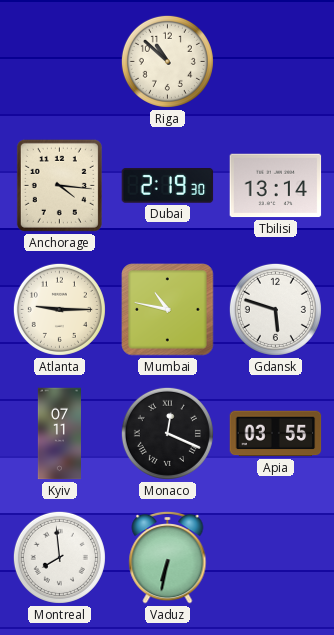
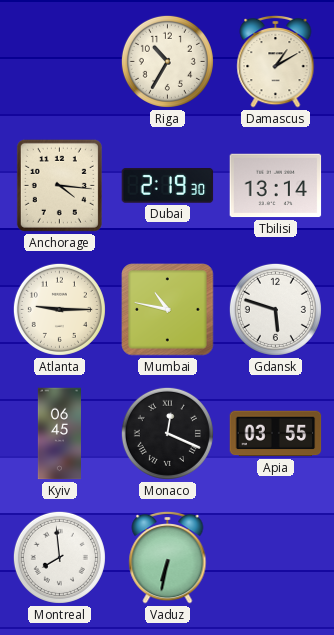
Riga: 10:52 -> 10:35 (167, 61)
Damascus: none -> 1:10 (276, 61)
Kyiv: 07:11 -> 06:45 (60, 434)
